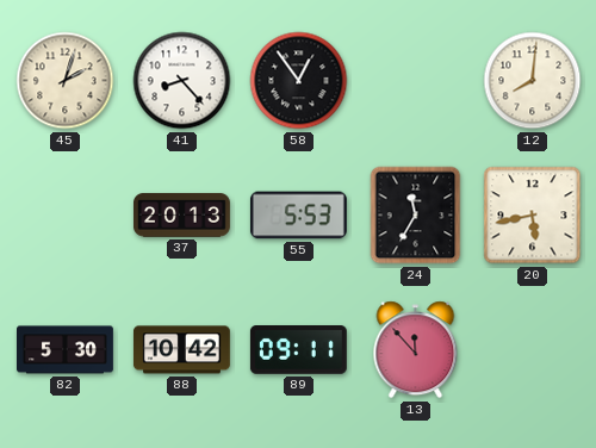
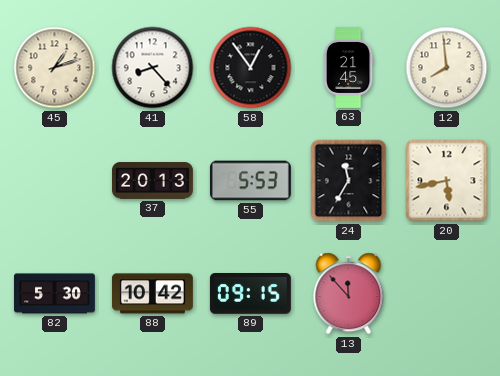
45: 2:03 -> 1:12 (55, 68)
63: none -> 21:45 (348, 68)
12: 8:01 -> 7:59 (447, 68)
89: 09:11 -> 09:15 (250, 294)
